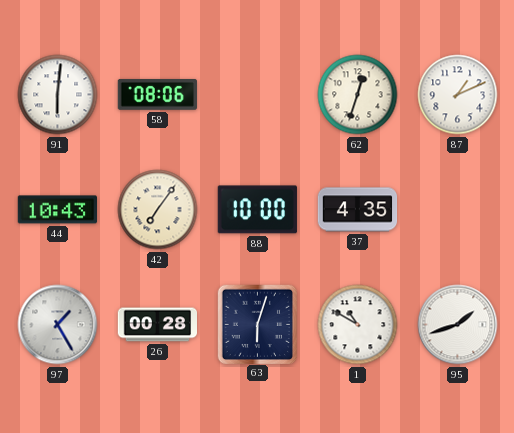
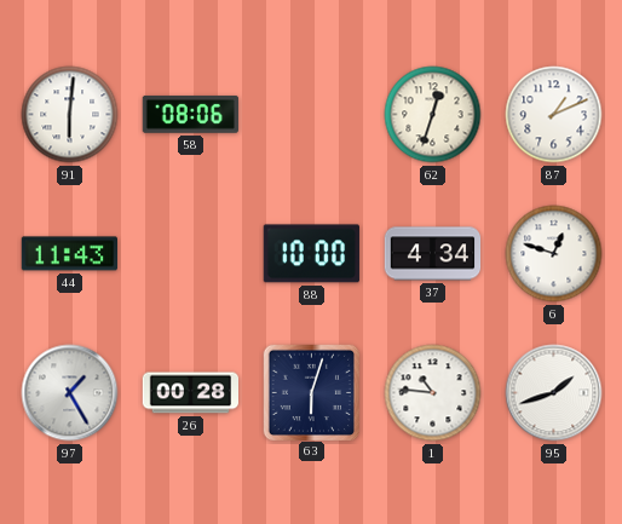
44: 10:43 -> 11:43 (69, 254)
42: 7:06 -> none (158, 210)
37: 4:35 -> 4:34 (433, 254)
6: none -> 12:48 (554, 254)
1: 10:50 -> 10:46 (433, 393)
